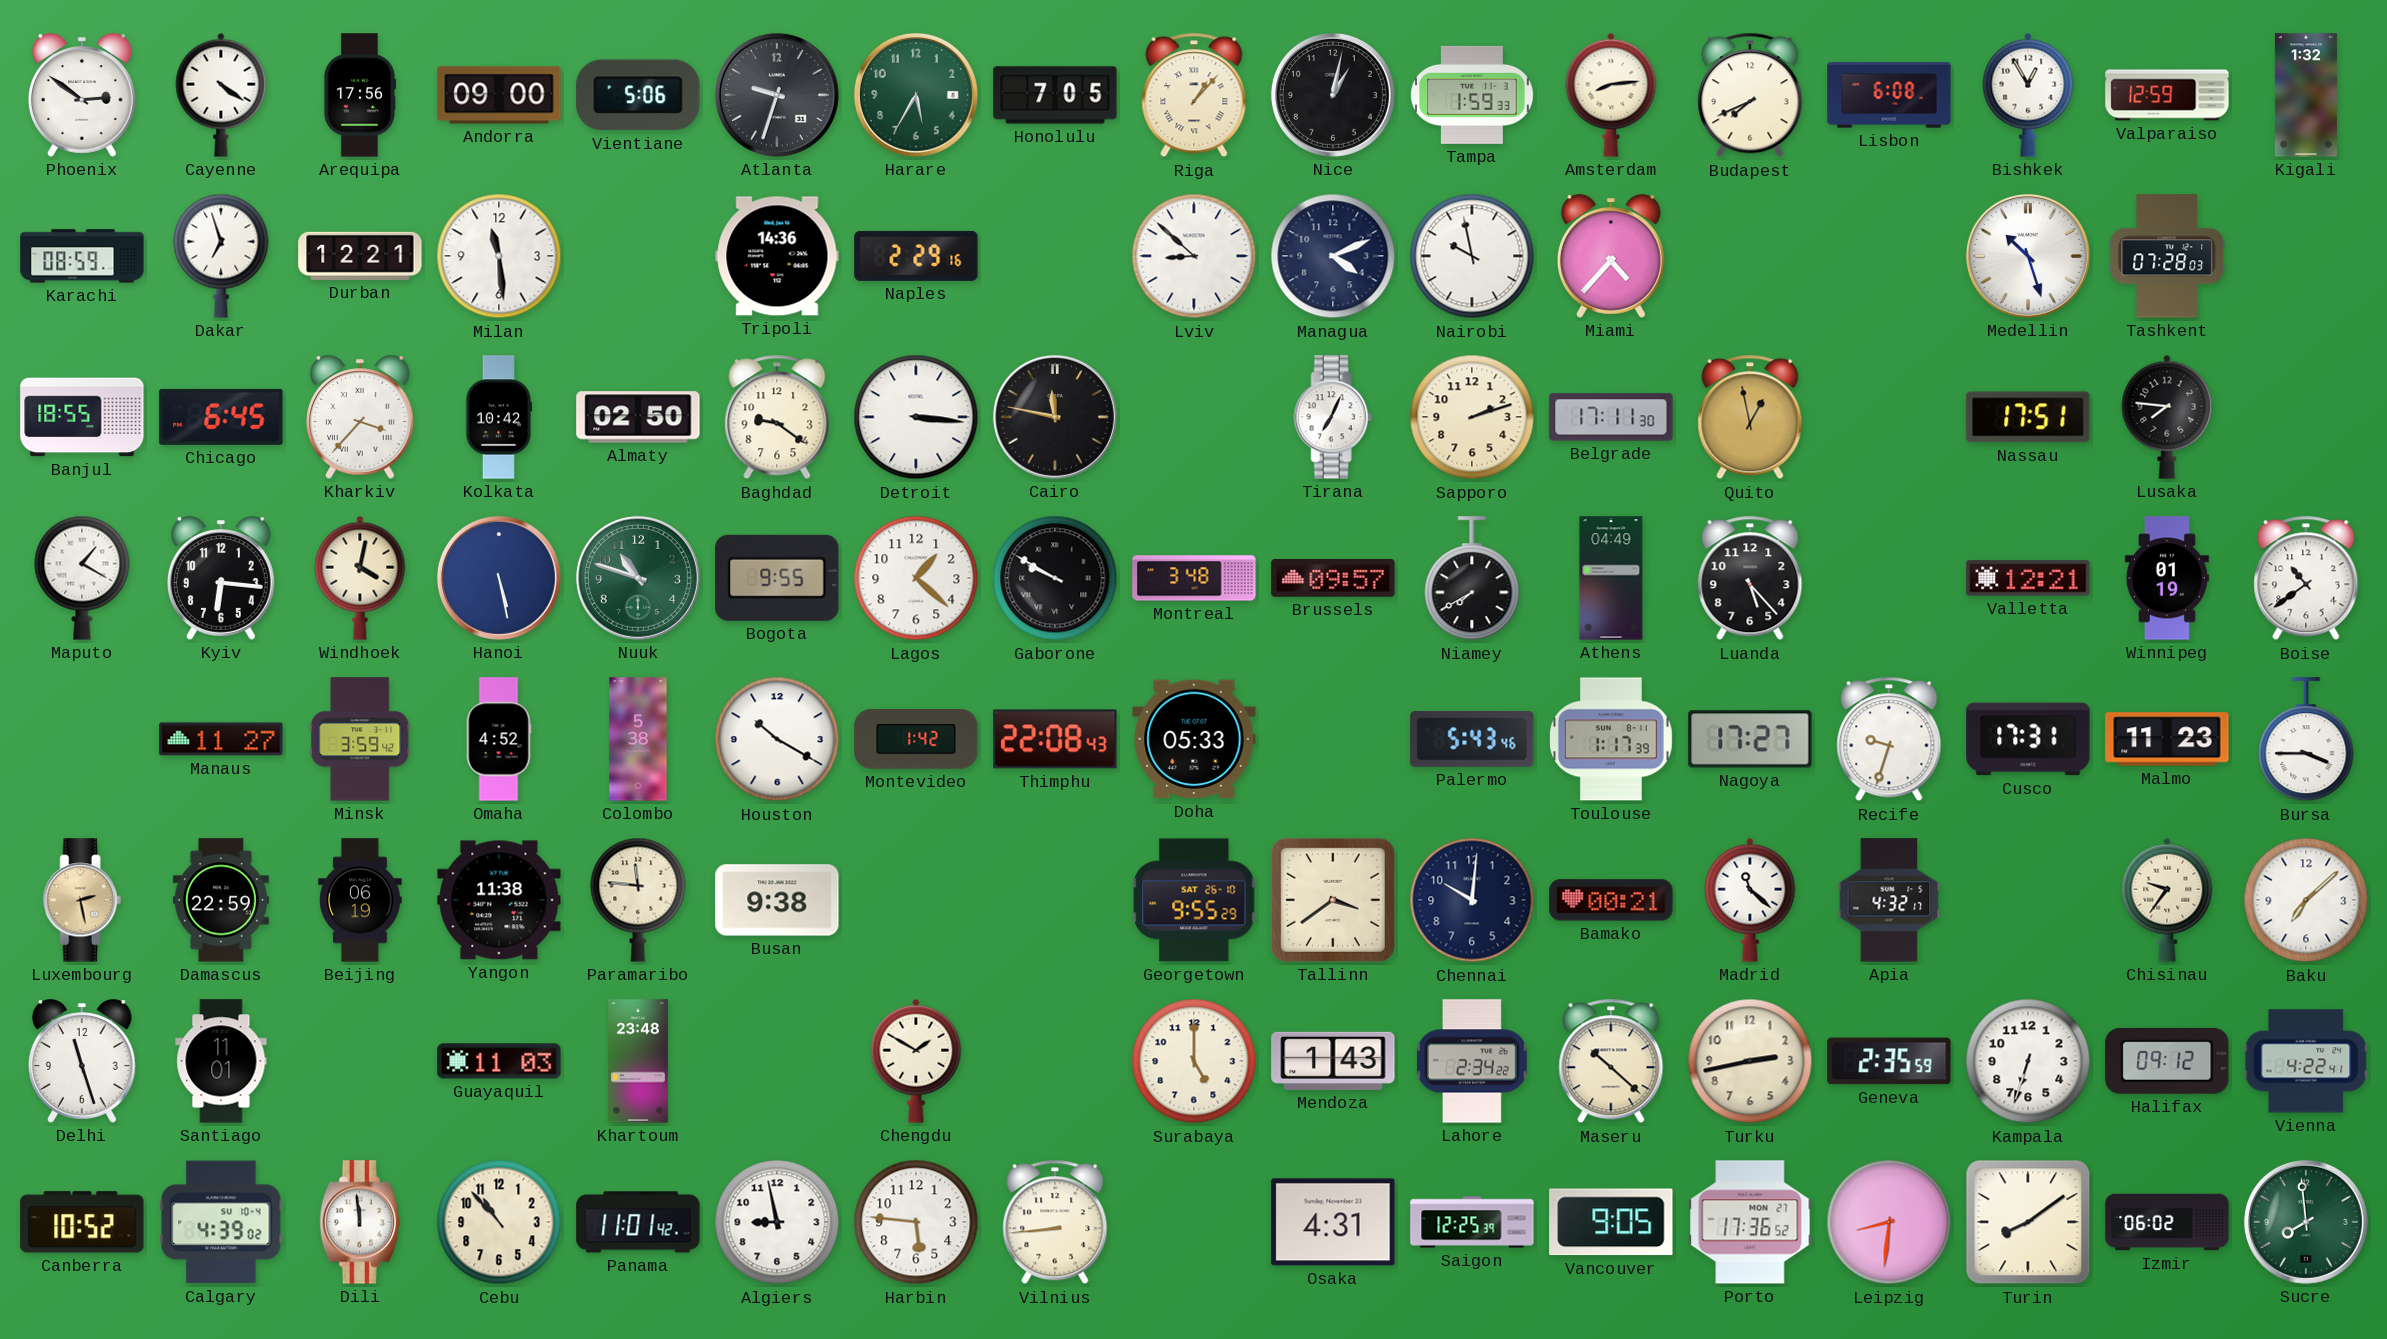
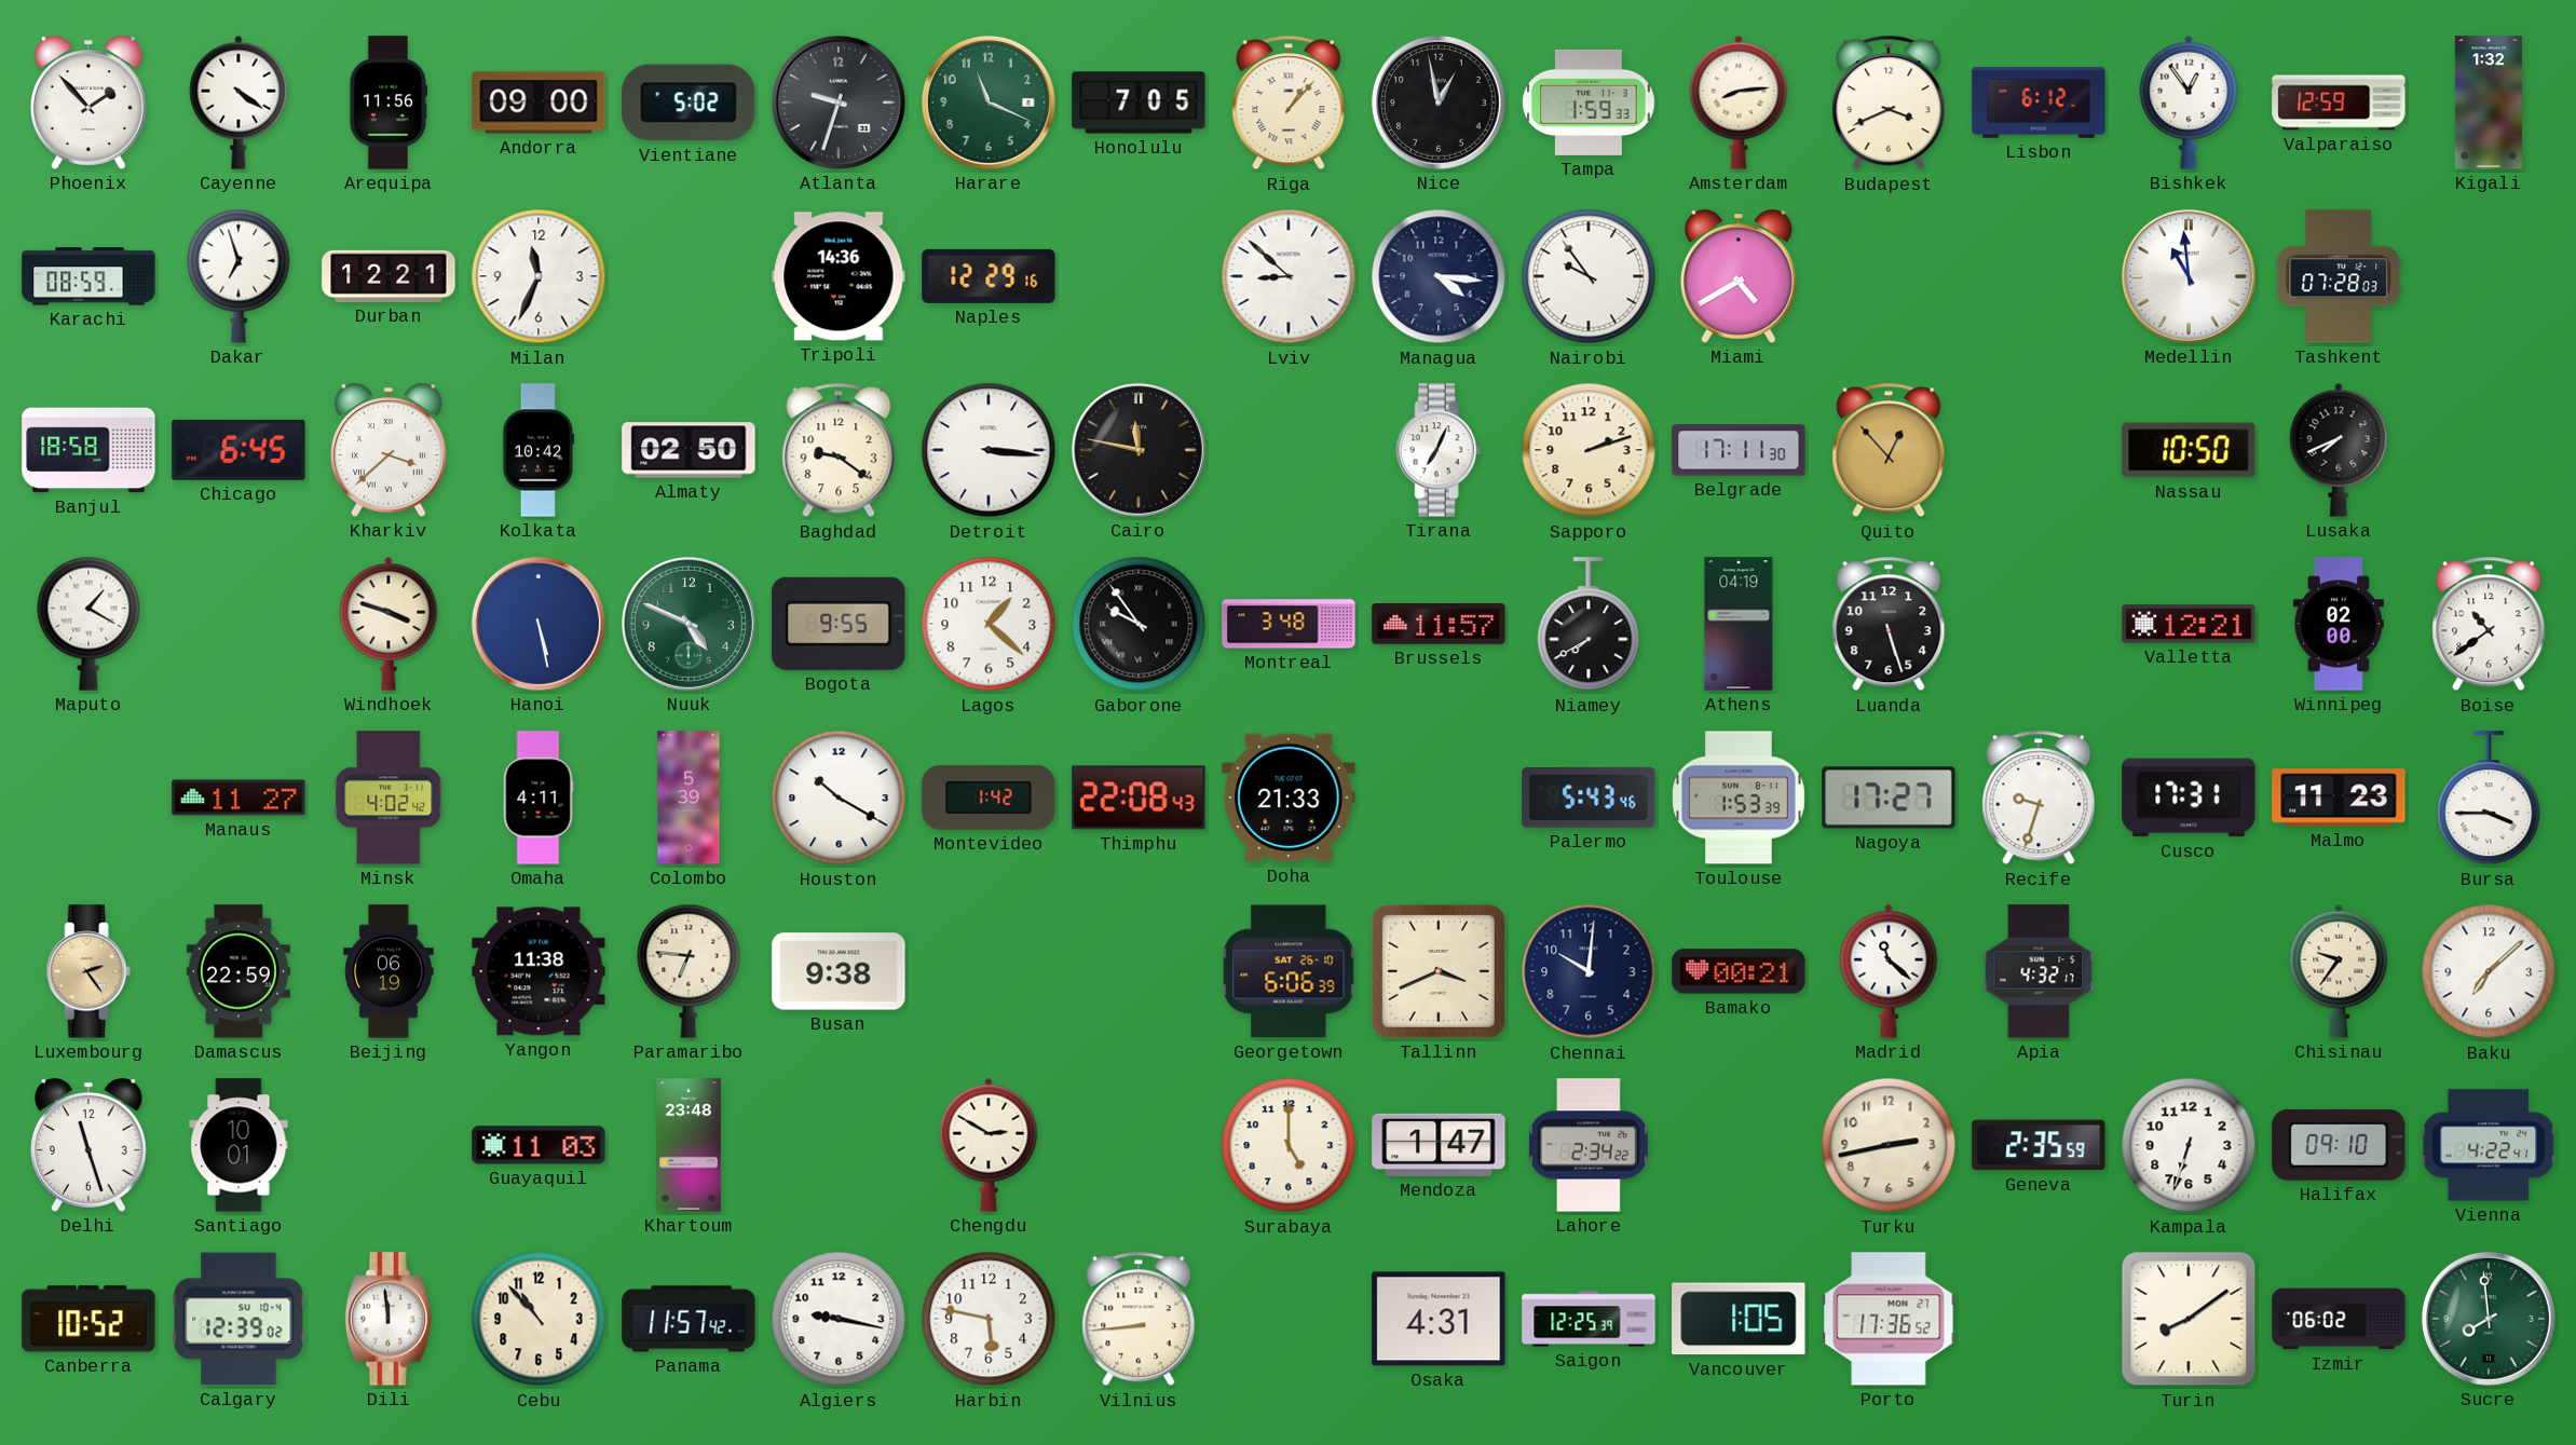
Phoenix: 2:51 -> 1:53 (90, 103)
Arequipa: 17:56 -> 11:56 (389, 103)
Vientiane: 5:06 -> 5:02 (689, 103)
Harare: 5:35 -> 11:19 (989, 103)
Nice: 1:02 -> 12:58 (1439, 103)
Budapest: 7:41 -> 3:41 (1889, 103)
Lisbon: 6:08 -> 6:12 (2039, 103)
Bishkek: 12:55 -> 12:54 (2189, 103)
Milan: 11:29 -> 11:34 (539, 276)
Naples: 2:29 -> 12:29 (989, 276)
Managua: 4:11 -> 4:16 (1439, 276)
Nairobi: 9:58 -> 9:54 (1589, 276)
Miami: 4:37 -> 4:40 (1740, 276)
Medellin: 10:27 -> 10:59 (2189, 276)
Banjul: 18:55 -> 18:58 (88, 450)
Kharkiv: 3:37 -> 3:38 (390, 450)
Quito: 12:58 -> 12:53 (1889, 450)
Nassau: 17:51 -> 10:50 (2189, 450)
Lusaka: 7:46 -> 7:41 (2339, 450)
Kyiv: 6:16 -> none (222, 578)
Windhoek: 4:02 -> 3:48 (389, 624)
Nuuk: 10:48 -> 4:49 (689, 624)
Gaborone: 9:50 -> 9:54 (1139, 624)
Brussels: 09:57 -> 11:57 (1439, 625)
Athens: 04:49 -> 04:19 (1739, 624)
Luanda: 5:23 -> 5:27 (1889, 624)
Winnipeg: 01:19 -> 02:00 (2339, 624)
Minsk: 3:59 -> 4:02 (389, 798)
Omaha: 4:52 -> 4:11 (539, 798)
Colombo: 5:38 -> 5:39 (689, 798)
Doha: 05:33 -> 21:33 (1289, 798)
Toulouse: 1:17 -> 1:53 (1740, 798)
Luxembourg: 2:28 -> 2:24 (88, 971)
Paramaribo: 11:46 -> 6:46 (689, 971)
Georgetown: 9:55 -> 6:06 (1289, 971)
Tallinn: 3:39 -> 3:41 (1439, 971)
Santiago: 11:01 -> 10:01 (238, 1145)
Chengdu: 1:50 -> 2:50 (989, 1145)
Mendoza: 1:43 -> 1:47 (1439, 1145)
Maseru: 10:22 -> none (1611, 1061)
Halifax: 09:12 -> 09:10 (2339, 1145)
Calgary: 4:39 -> 12:39 (238, 1319)
Panama: 11:01 -> 11:57 (689, 1319)
Algiers: 8:58 -> 9:17 (839, 1319)
Harbin: 5:46 -> 5:47 (989, 1319)
Vancouver: 9:05 -> 1:05 (1739, 1319)
Leipzig: 8:31 -> none (1889, 1222)
